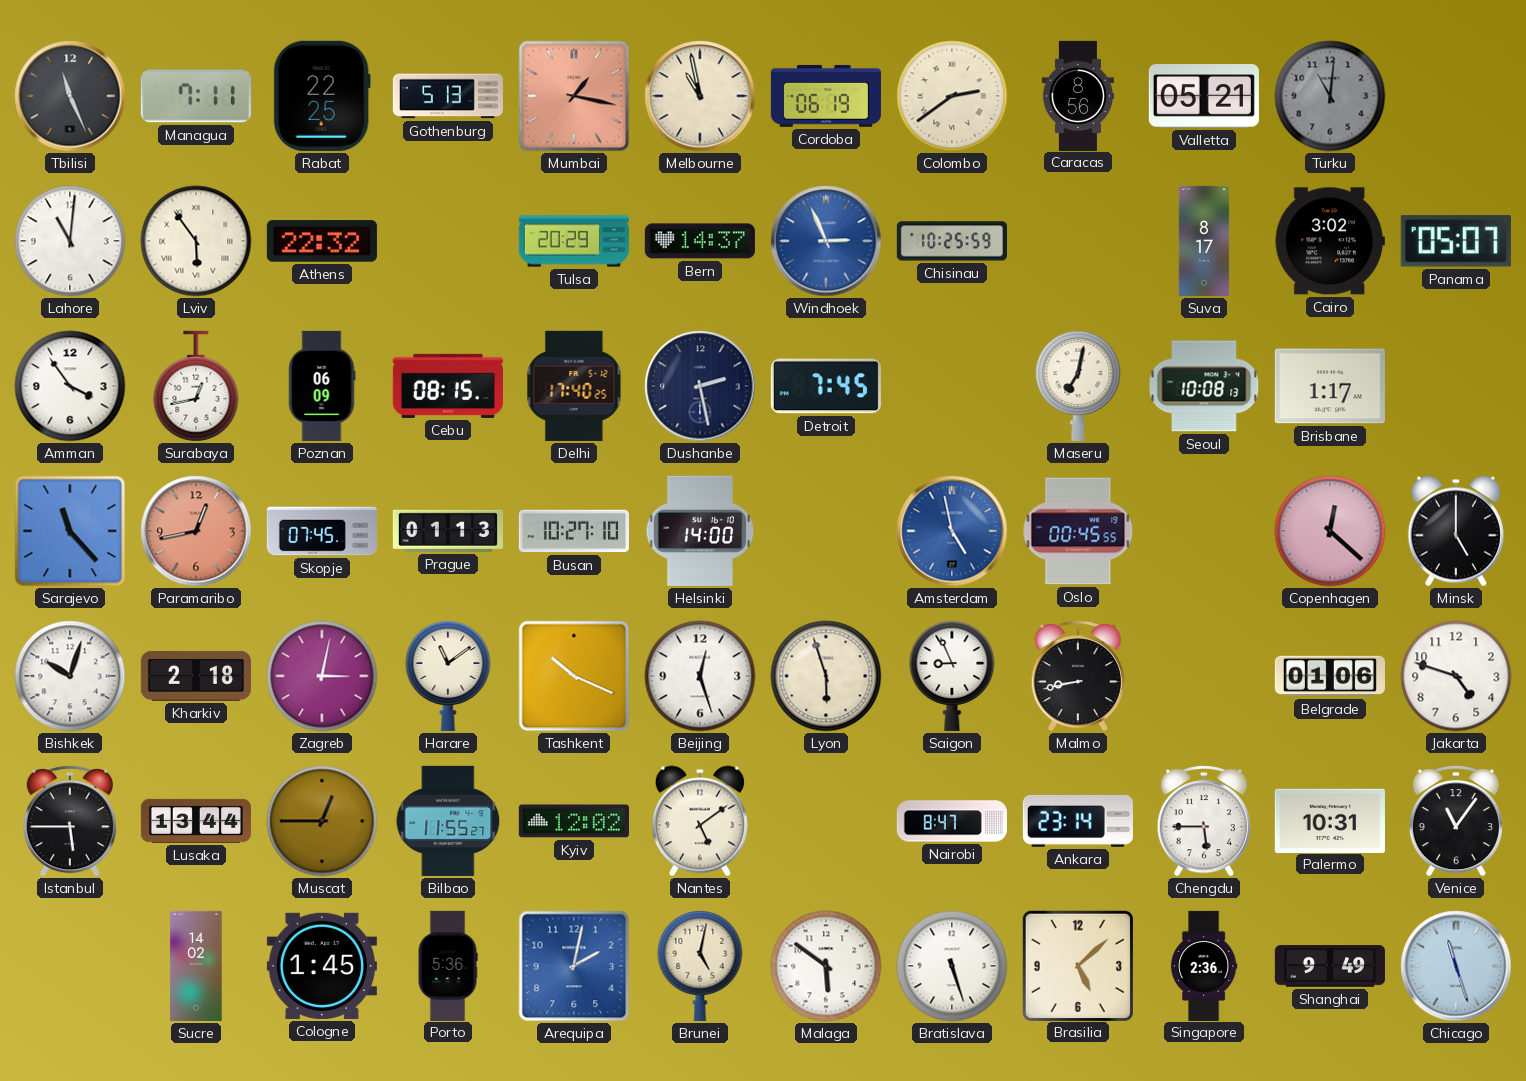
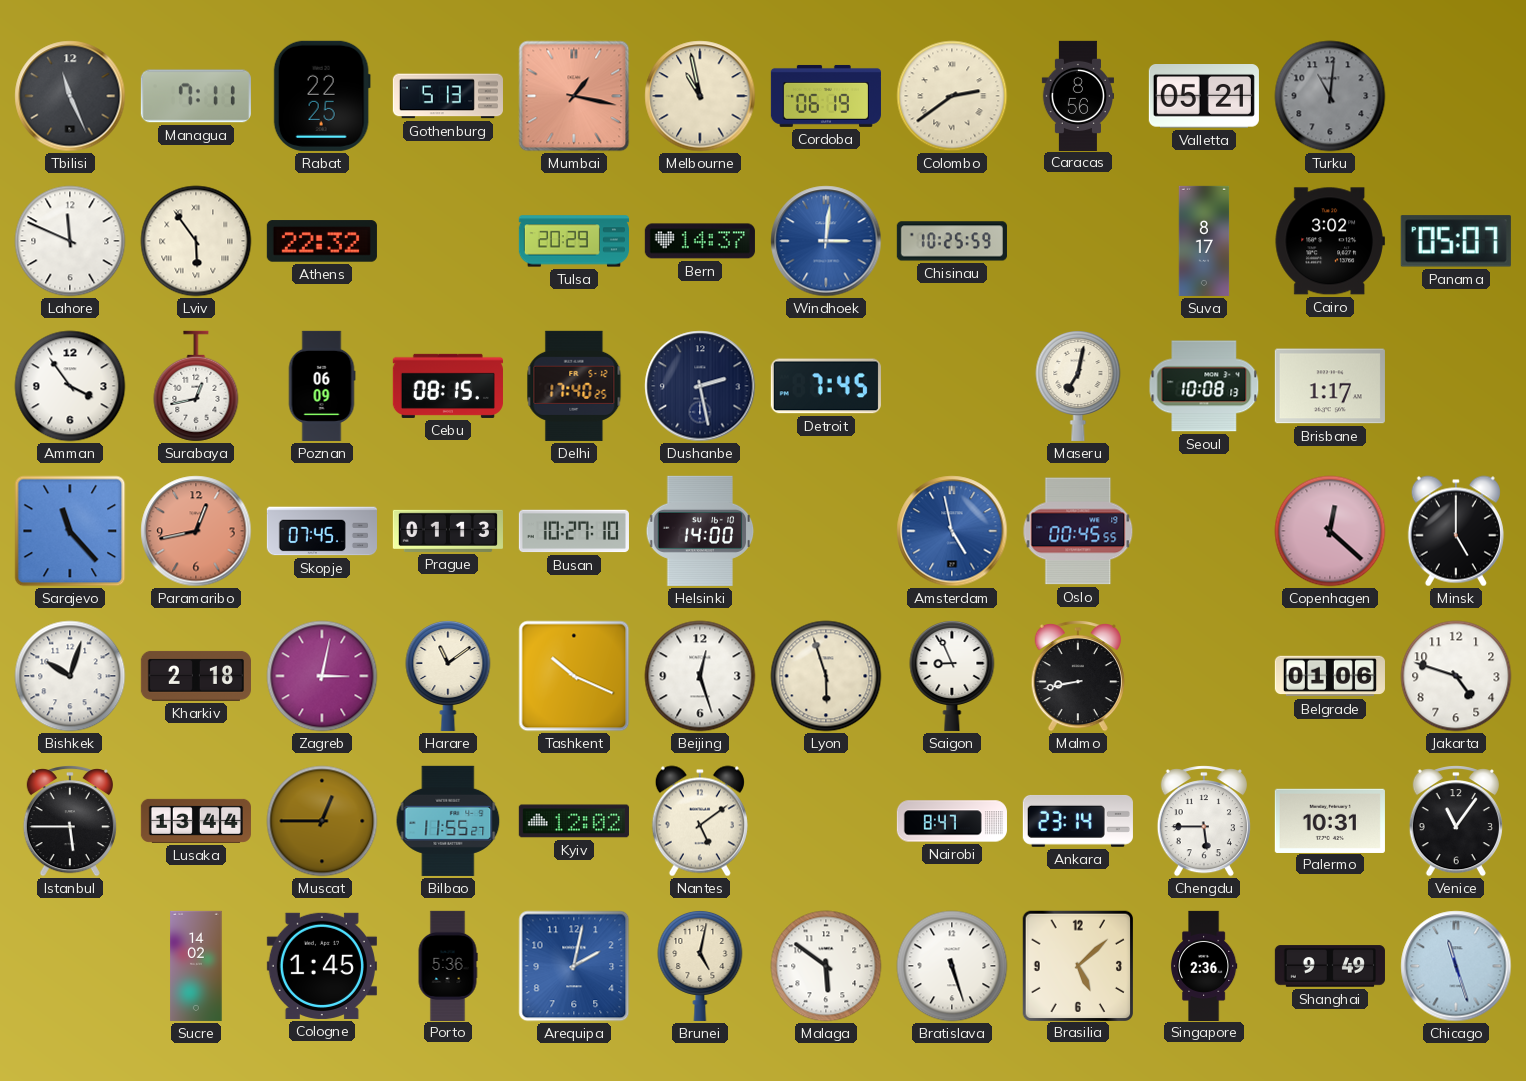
Lahore: 11:01 -> 11:49 (70, 241)
Windhoek: 2:56 -> 3:01 (826, 241)
